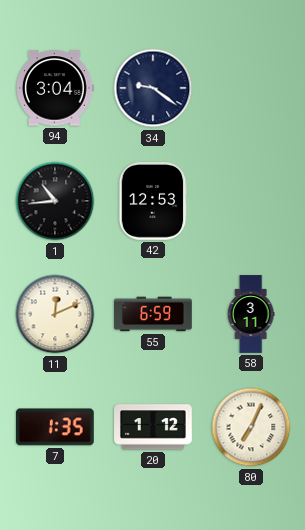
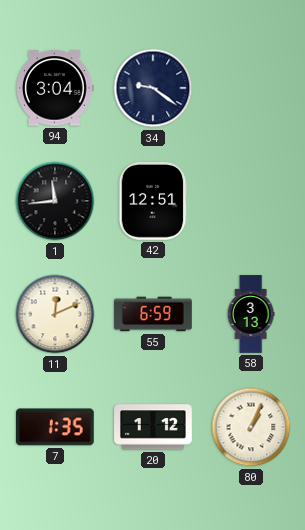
1: 10:44 -> 11:44 (55, 201)
42: 12:53 -> 12:51 (153, 202)
58: 3:11 -> 3:13 (251, 314)
80: 7:04 -> 1:04 (251, 427)
